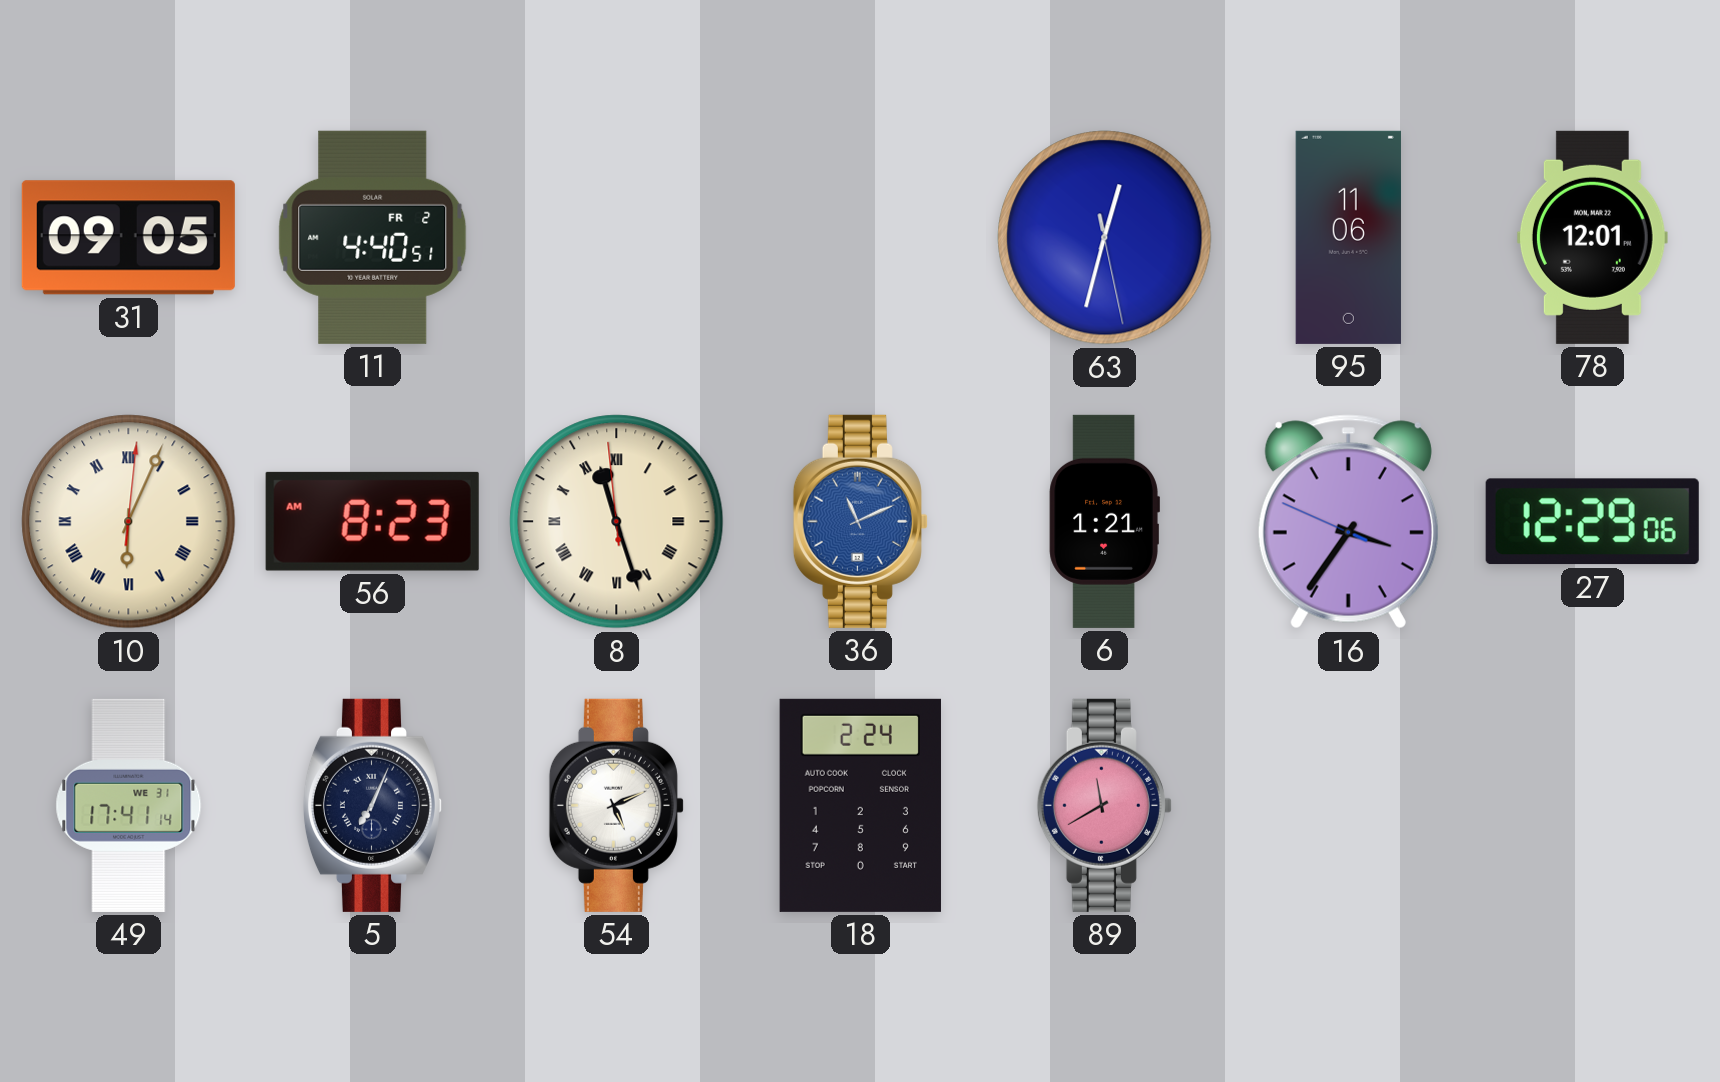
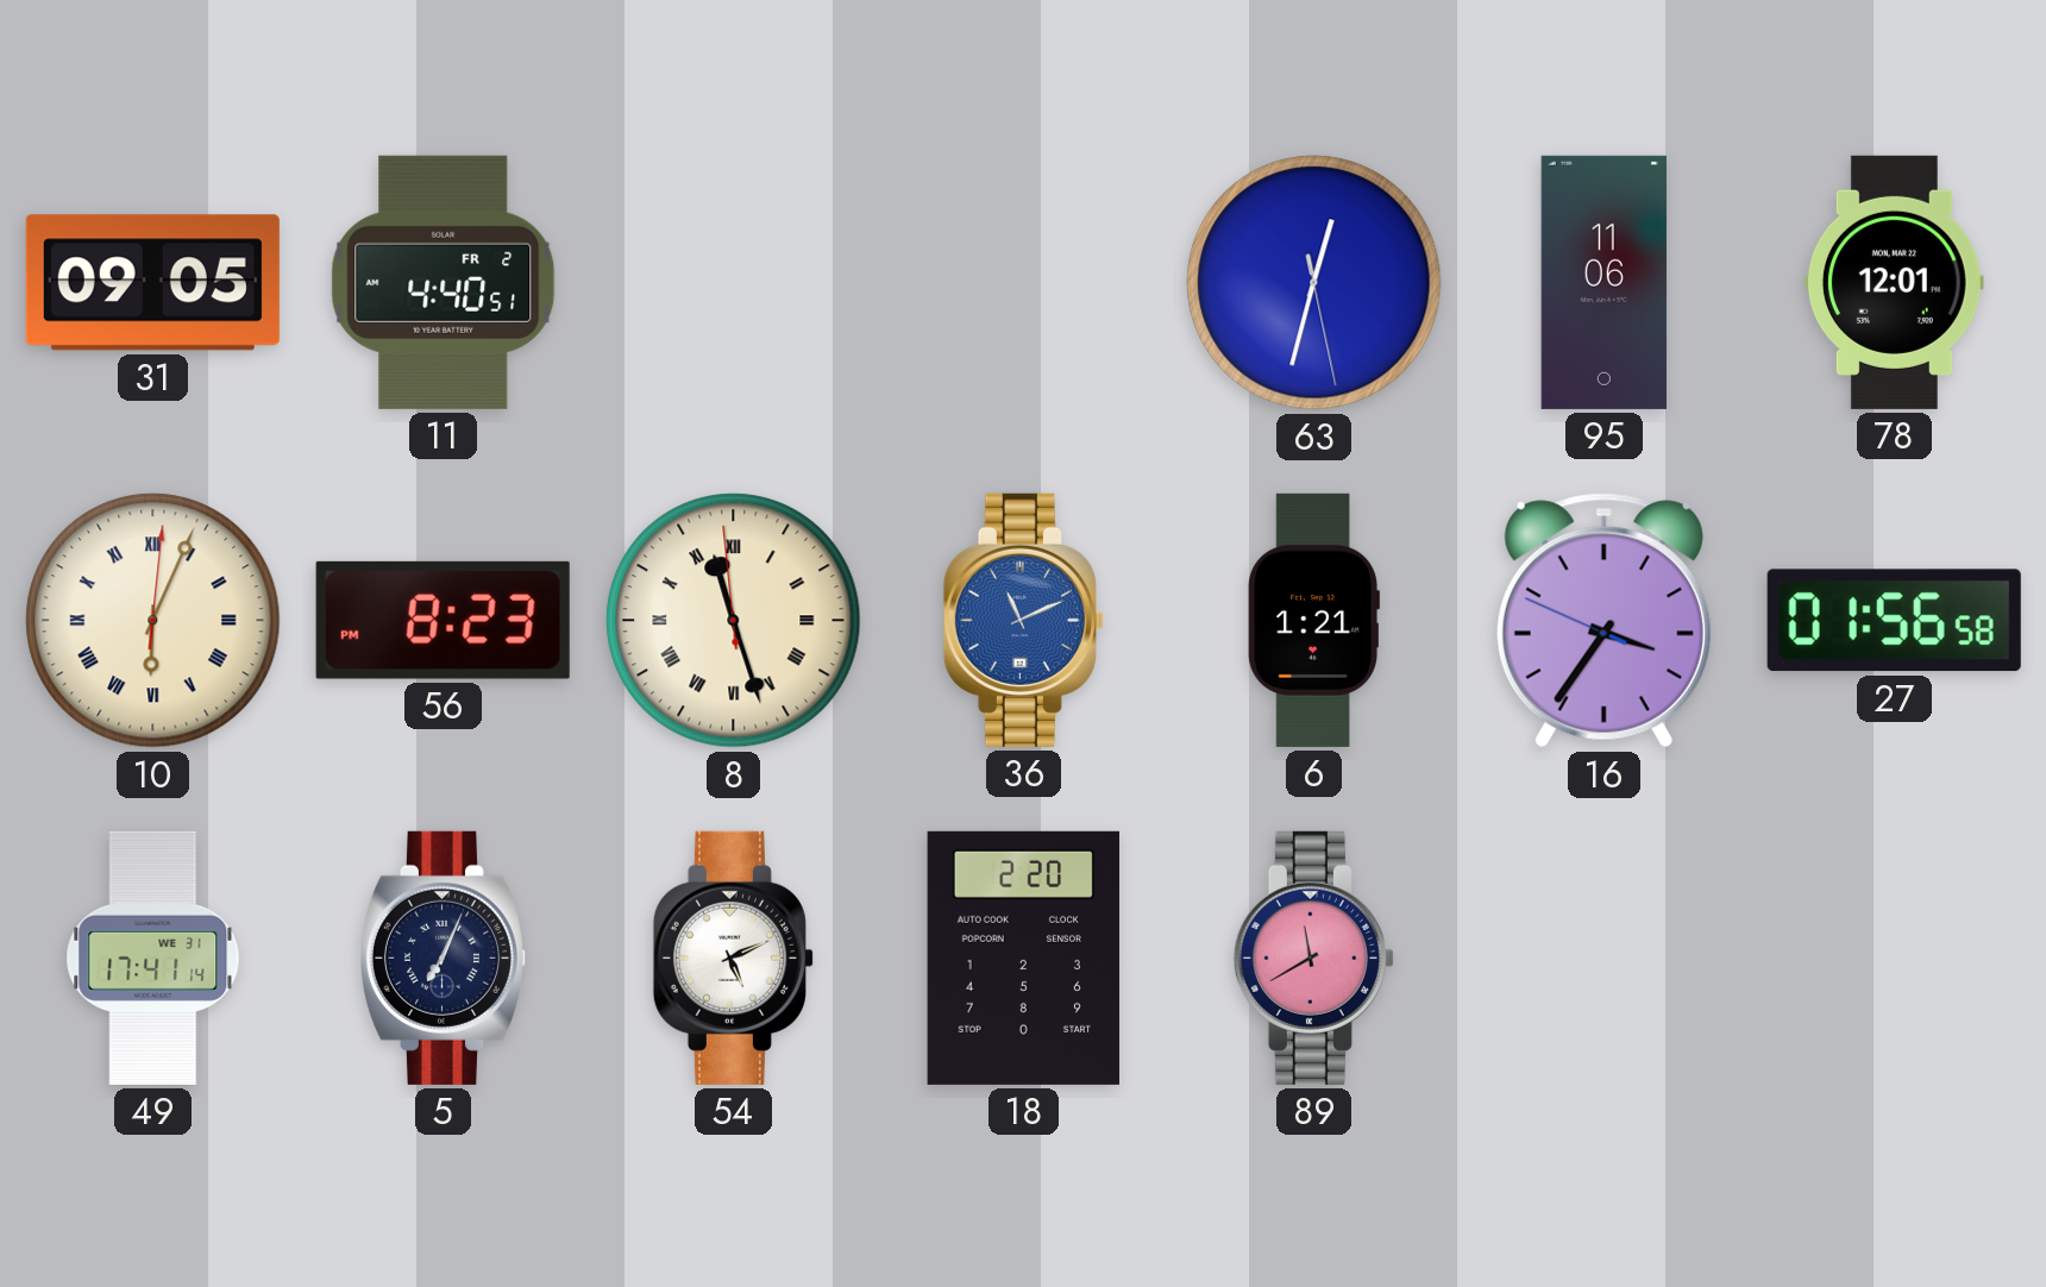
56: 8:23 AM -> 8:23 PM (443, 620)
27: 12:29 -> 01:56 (1894, 621)
18: 2:24 -> 2:20 (1023, 958)
